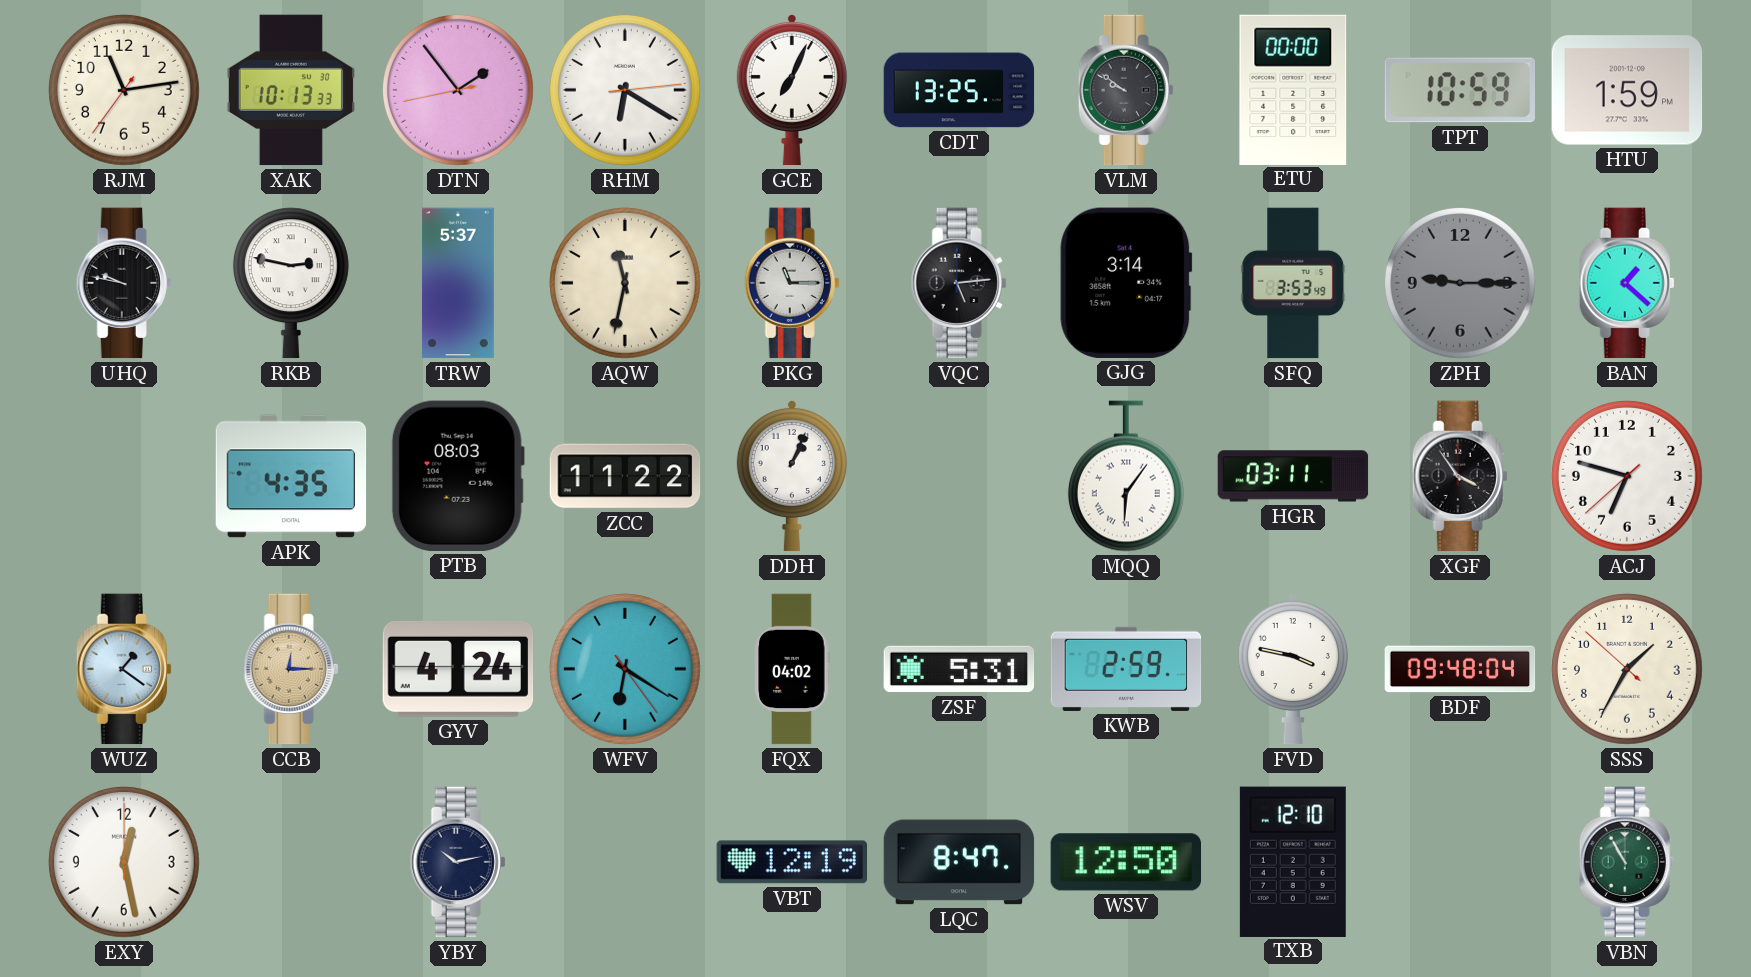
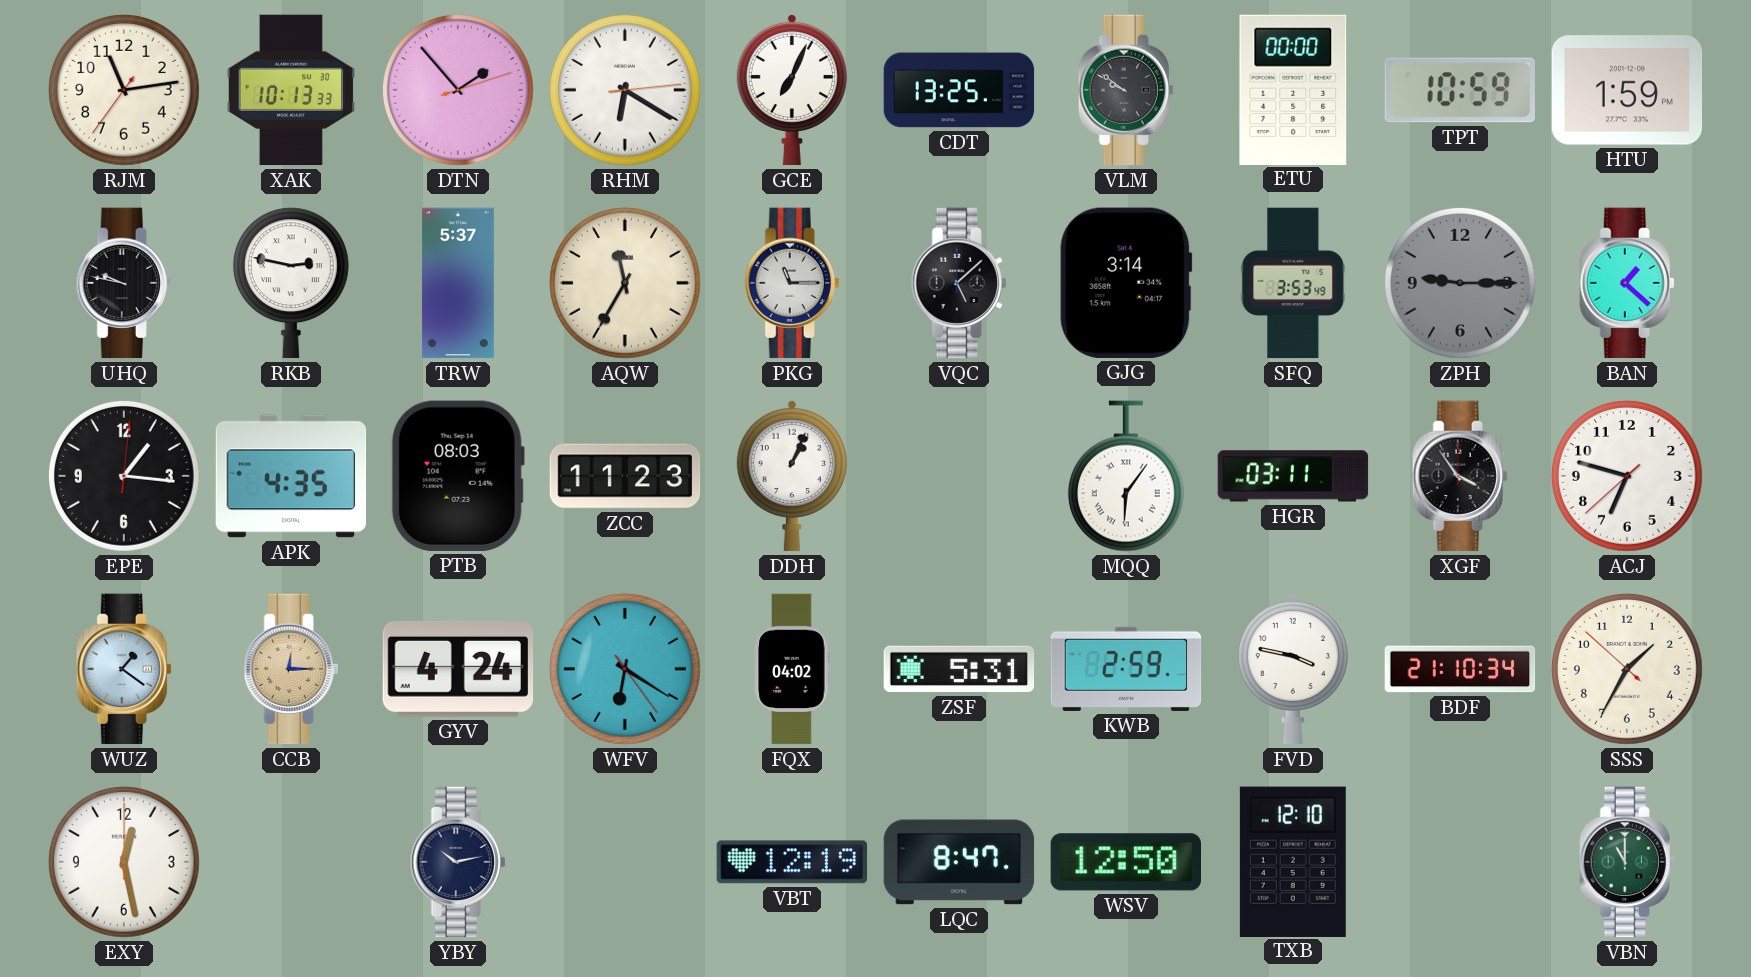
DTN: 1:53:43 -> 1:53:12 (458, 90)
AQW: 11:32 -> 11:35 (625, 283)
VQC: 5:14 -> 5:08 (959, 283)
EPE: none -> 1:16 (124, 476)
ZCC: 11:22 -> 11:23 (625, 476)
BDF: 09:48 -> 21:10 (1460, 669)
VBN: 10:55 -> 11:00 (1627, 862)
